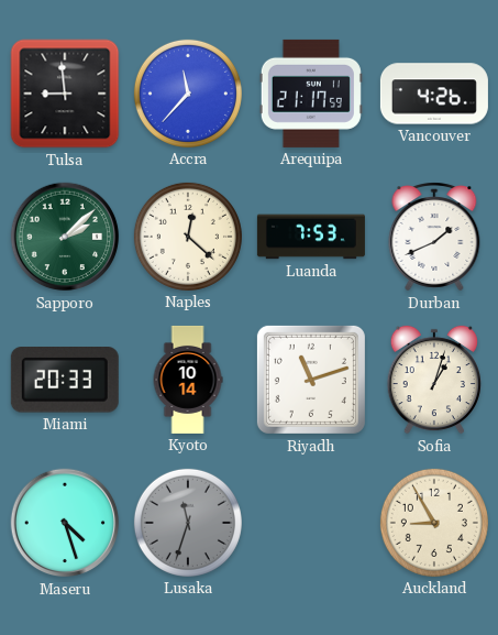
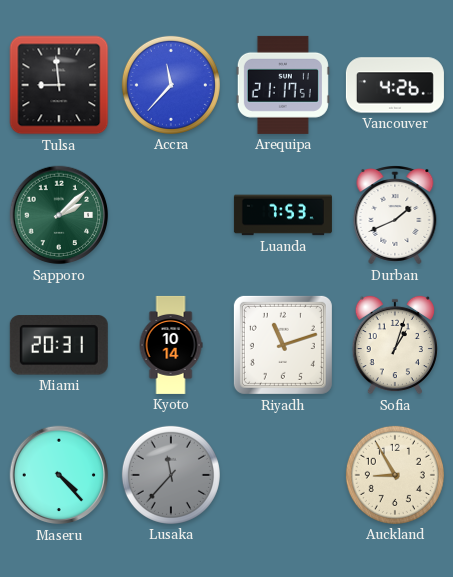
Arequipa: 21:17:59 -> 21:17:51 (283, 85)
Naples: 12:22 -> none (188, 237)
Miami: 20:33 -> 20:31 (59, 346)
Maseru: 4:27 -> 4:23 (59, 475)
Lusaka: 11:33 -> 11:37 (171, 475)
